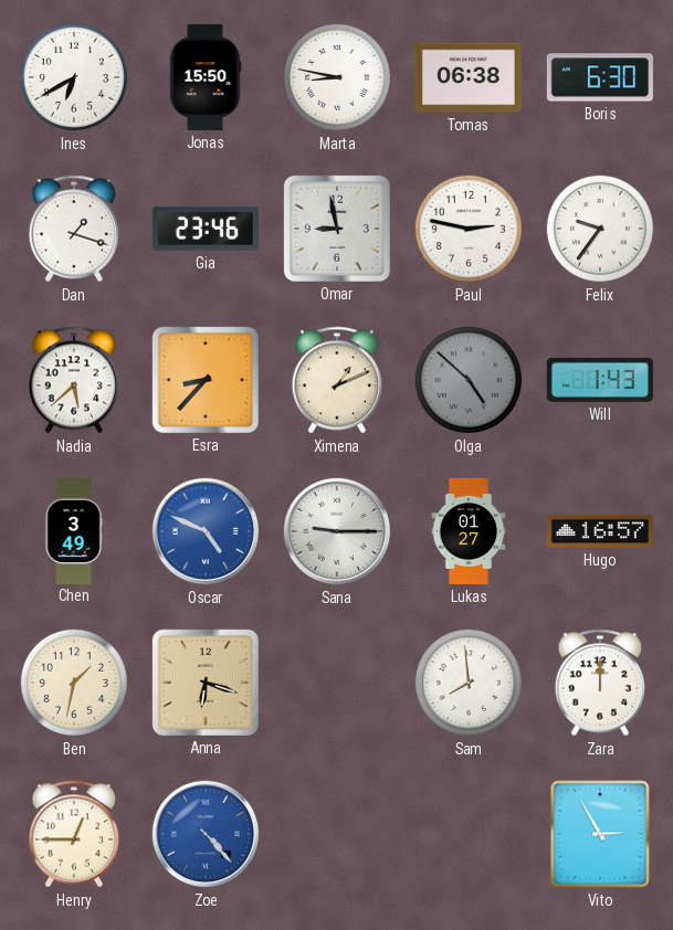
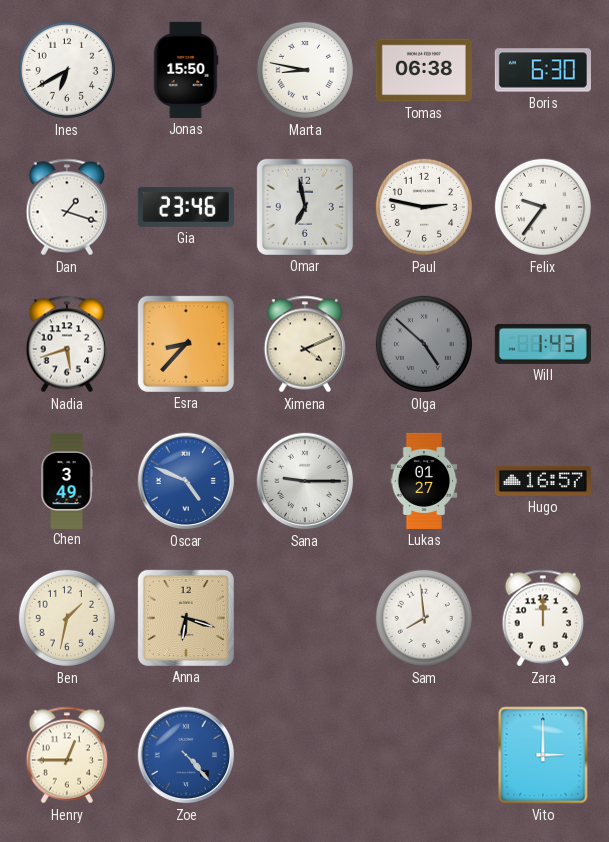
Omar: 8:58 -> 6:58 (305, 207)
Nadia: 5:38 -> 5:42 (67, 344)
Ximena: 1:11 -> 4:11 (305, 344)
Vito: 2:55 -> 3:00 (543, 755)
